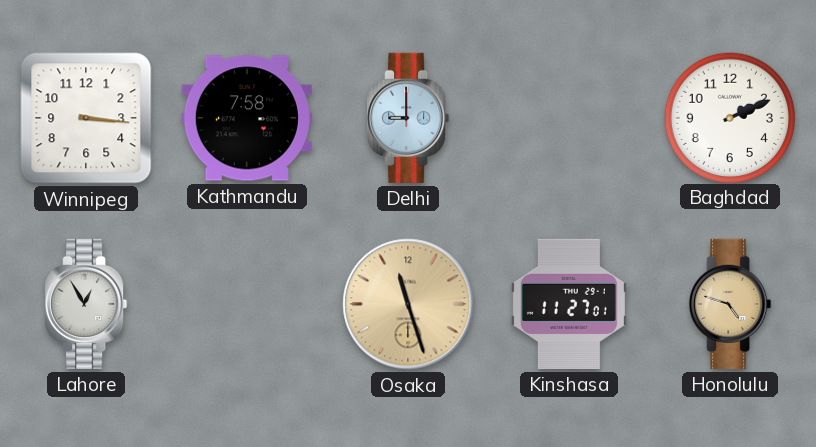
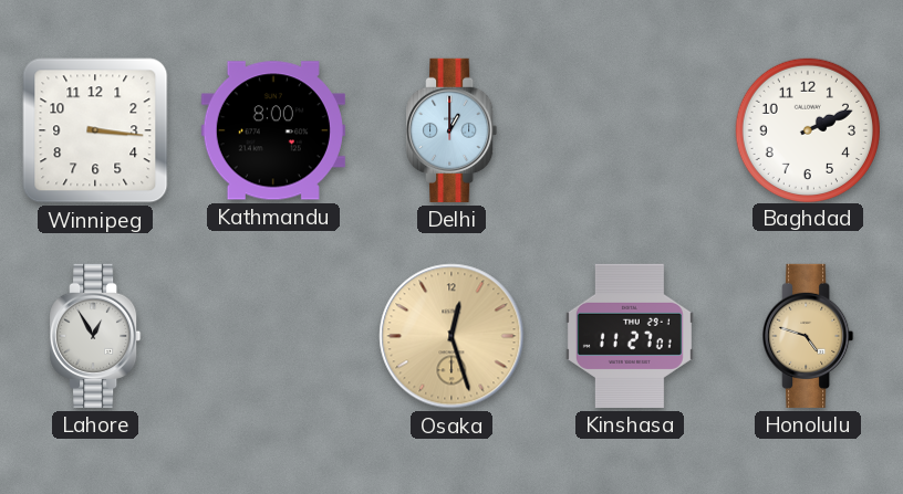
Kathmandu: 7:58 -> 8:00 (273, 130)
Delhi: 9:00 -> 1:00 (451, 130)
Osaka: 11:27 -> 12:27 (451, 336)
